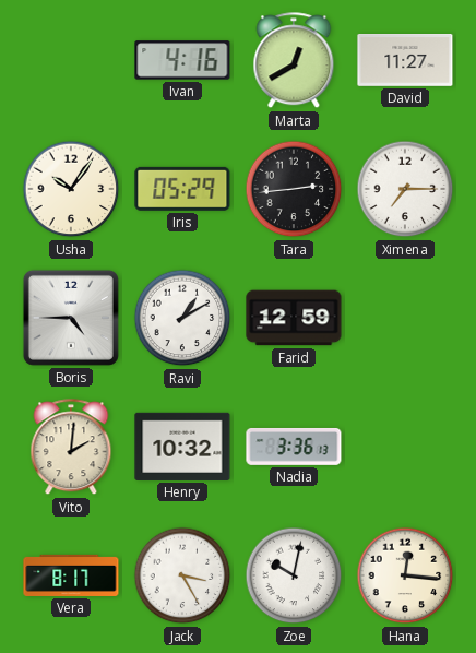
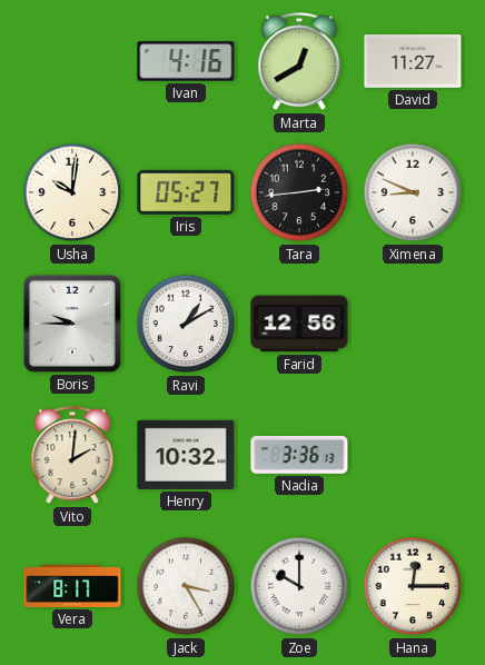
Usha: 10:06 -> 10:01 (72, 192)
Iris: 05:29 -> 05:27 (186, 192)
Ximena: 7:15 -> 8:49 (413, 192)
Boris: 4:45 -> 9:45 (72, 324)
Farid: 12:59 -> 12:56 (299, 324)
Zoe: 10:02 -> 10:00 (299, 586)
Hana: 12:16 -> 12:15 (413, 586)
